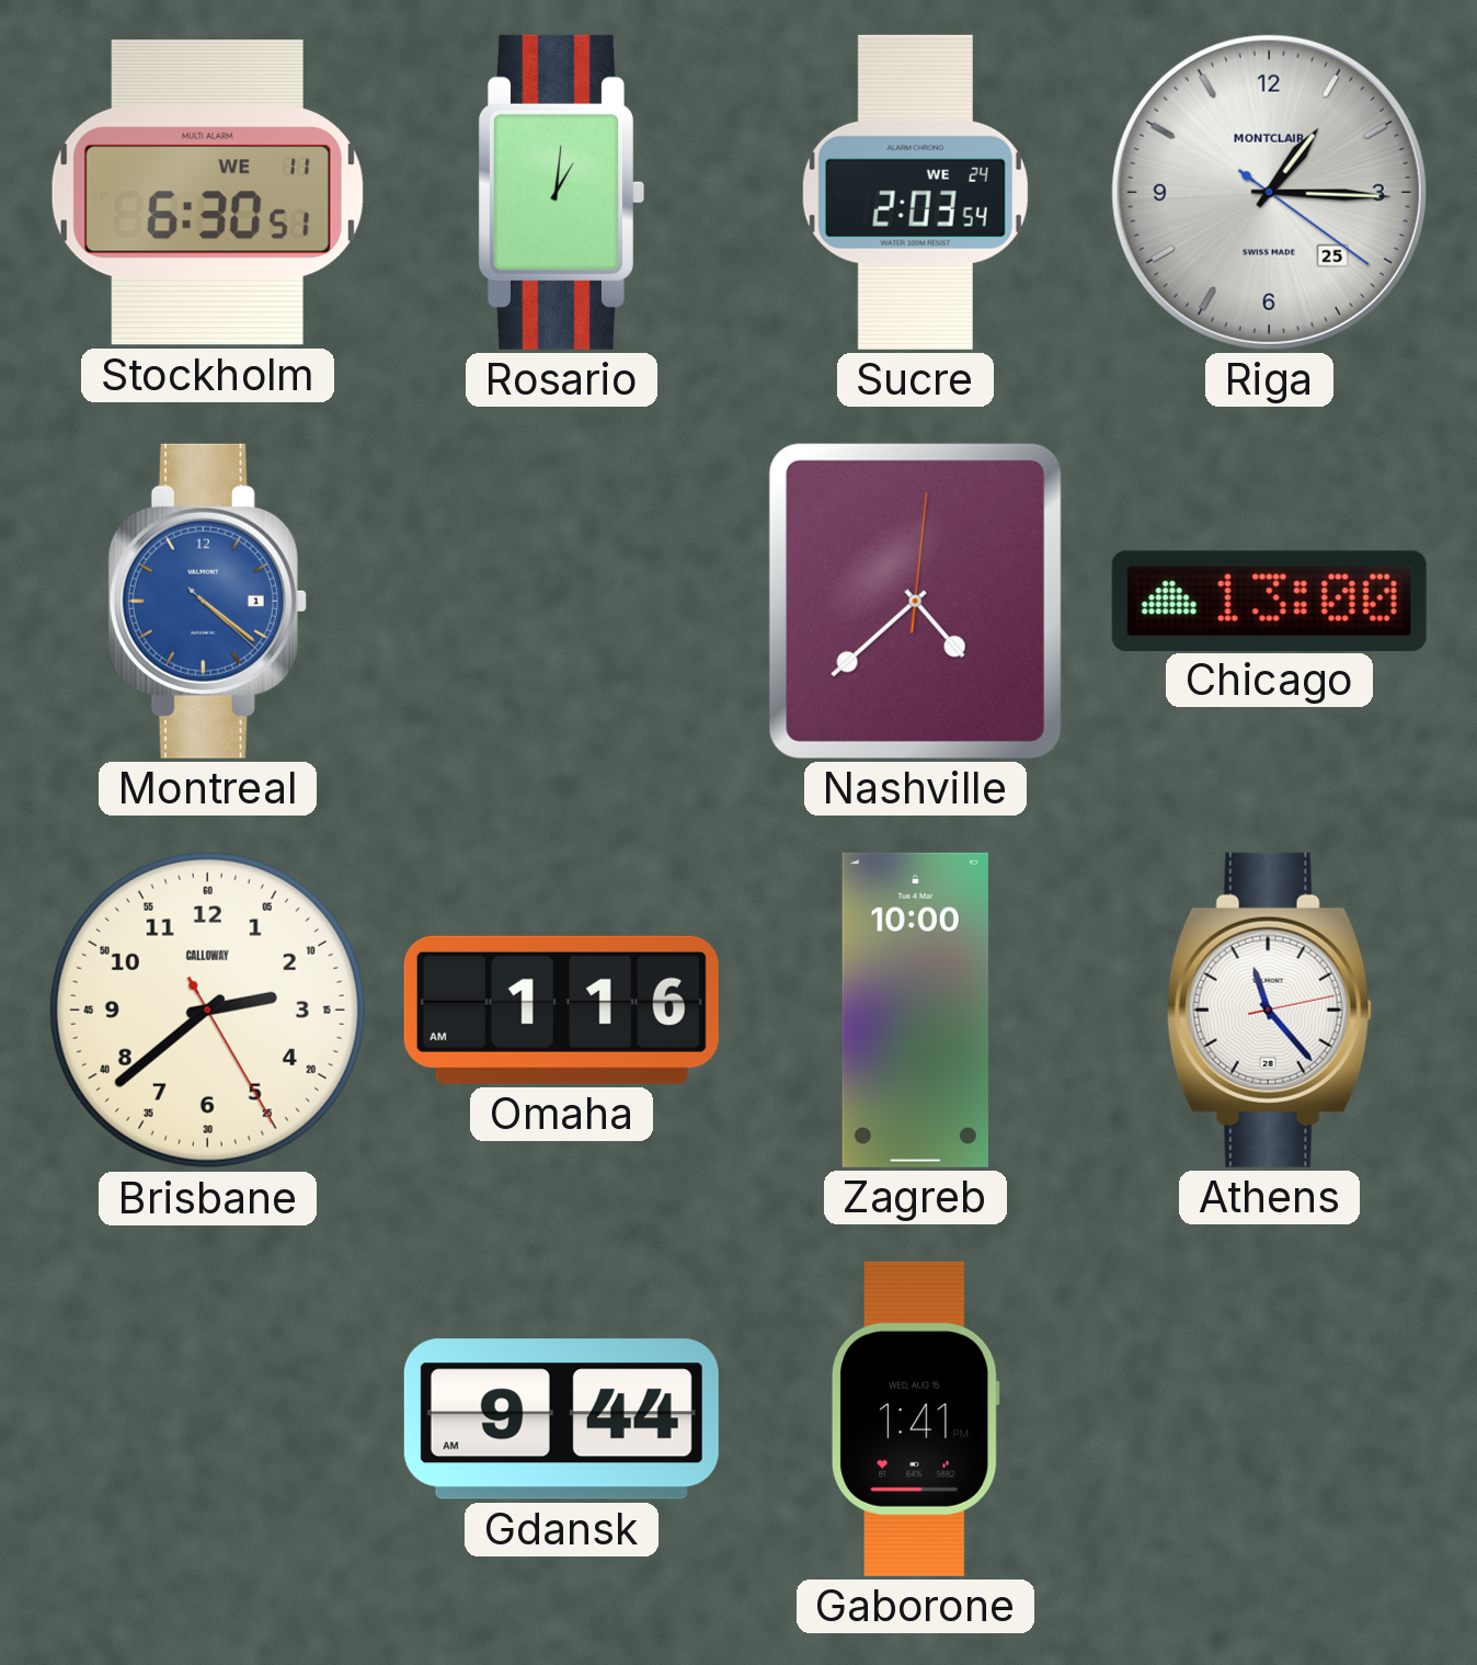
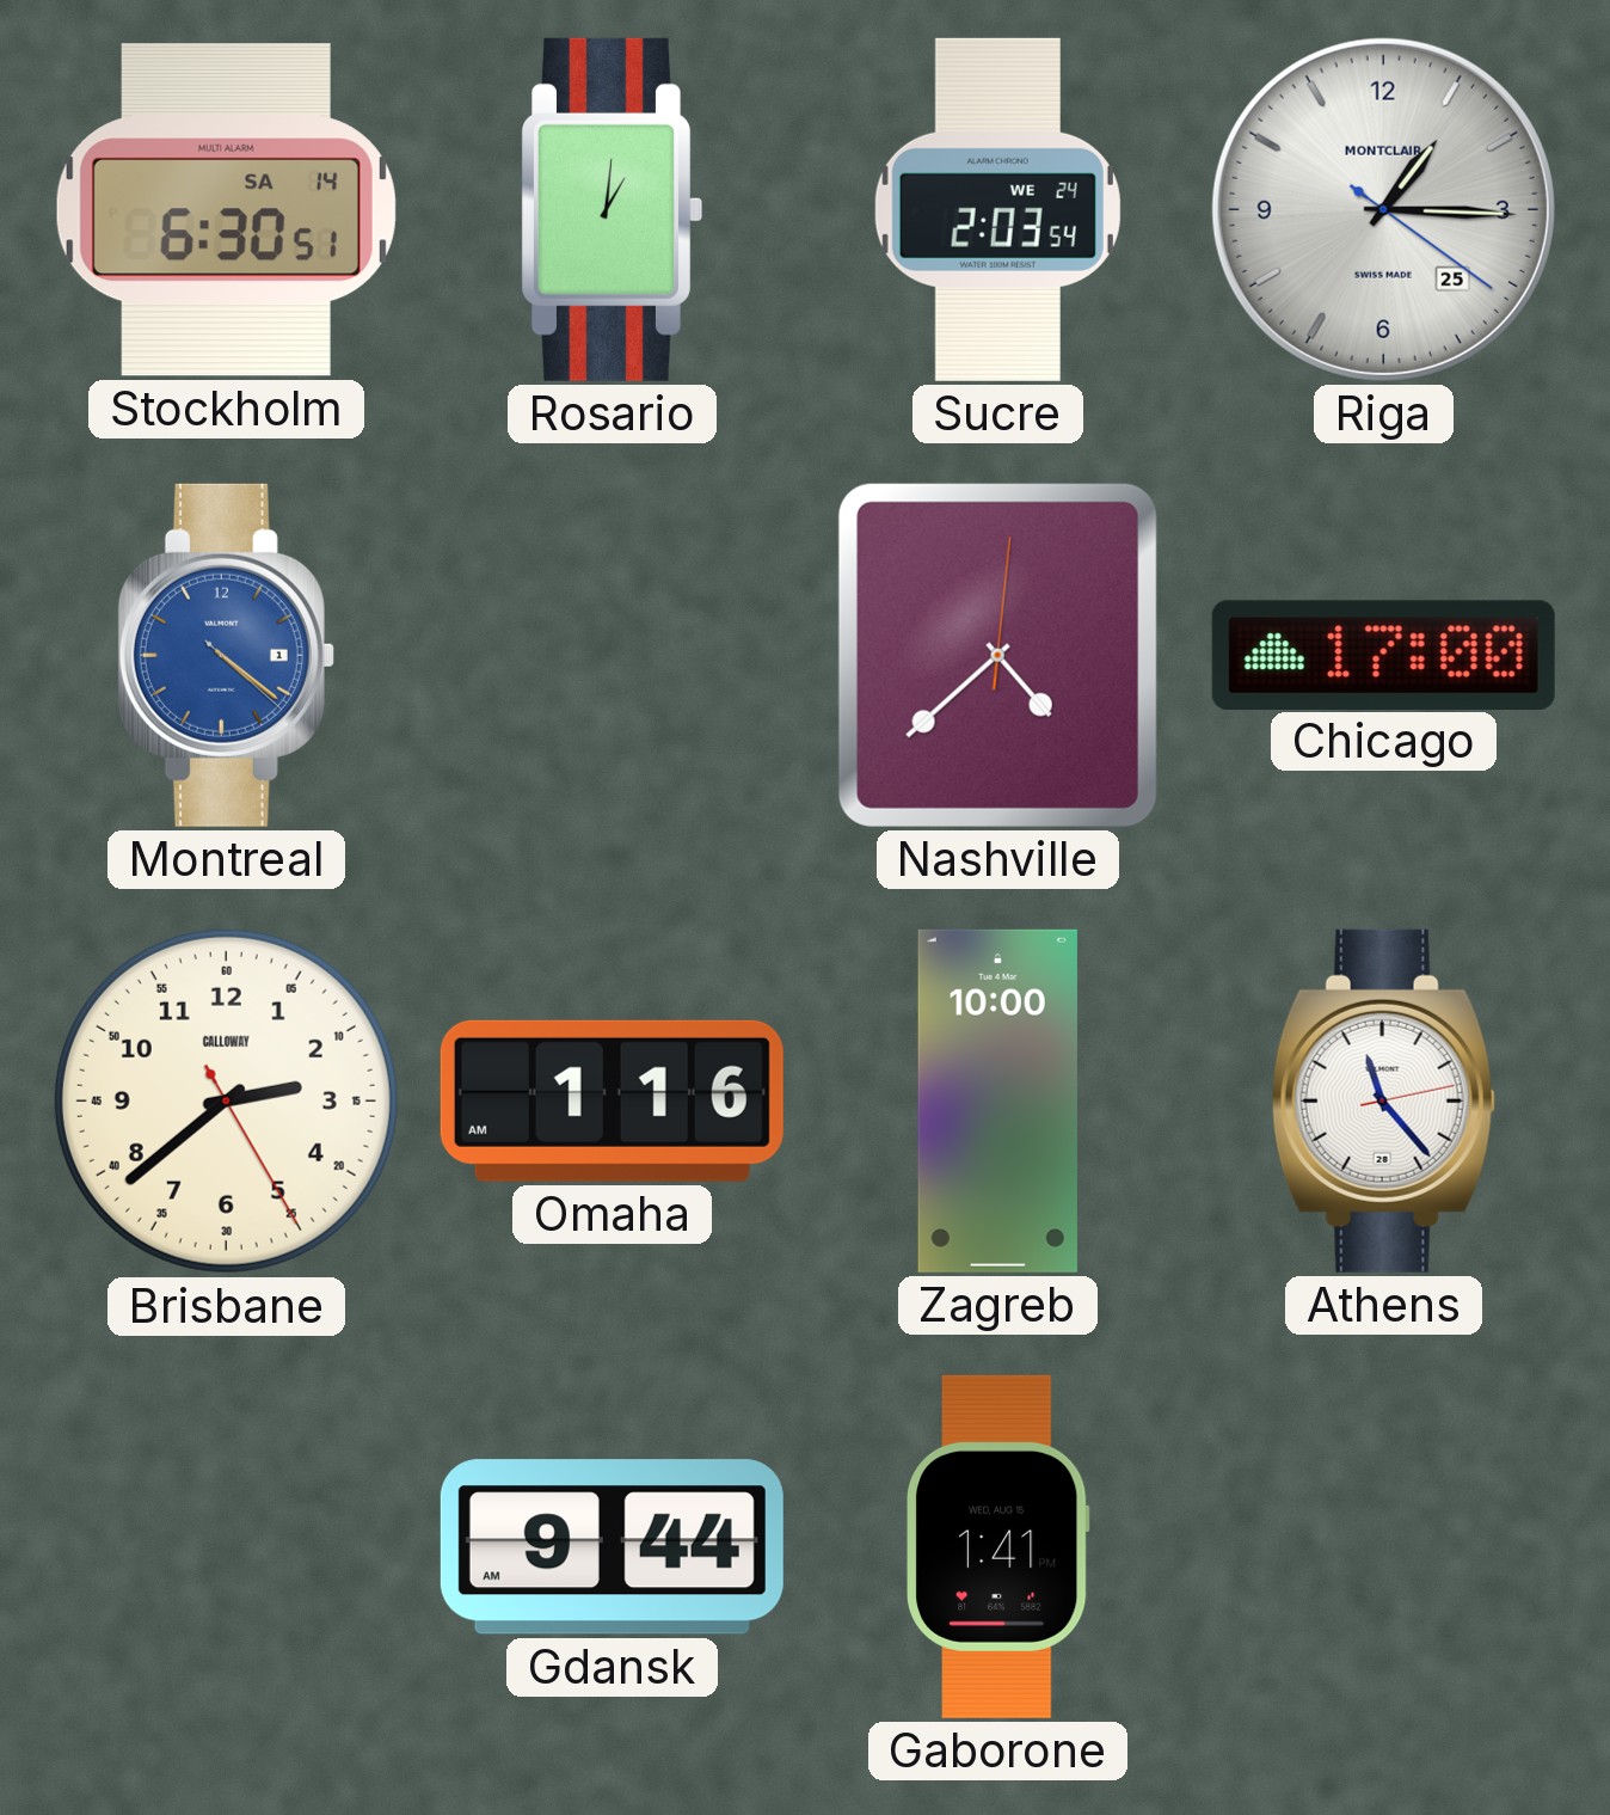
Stockholm date: WE 11 -> SA 14 (226, 210)
Chicago: 13:00 -> 17:00 (1383, 655)
